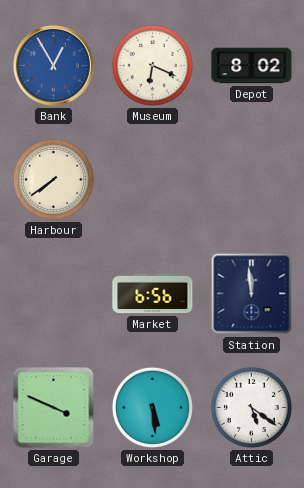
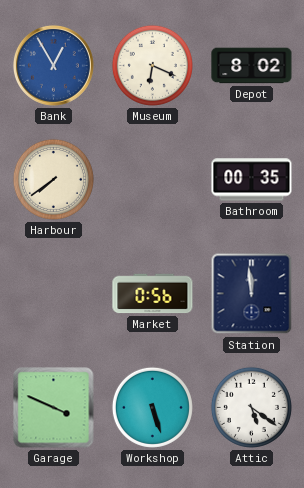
Bathroom: none -> 00:35 (252, 180)
Market: 6:56 -> 0:56 (153, 294)
Workshop: 5:29 -> 5:27 (152, 407)
